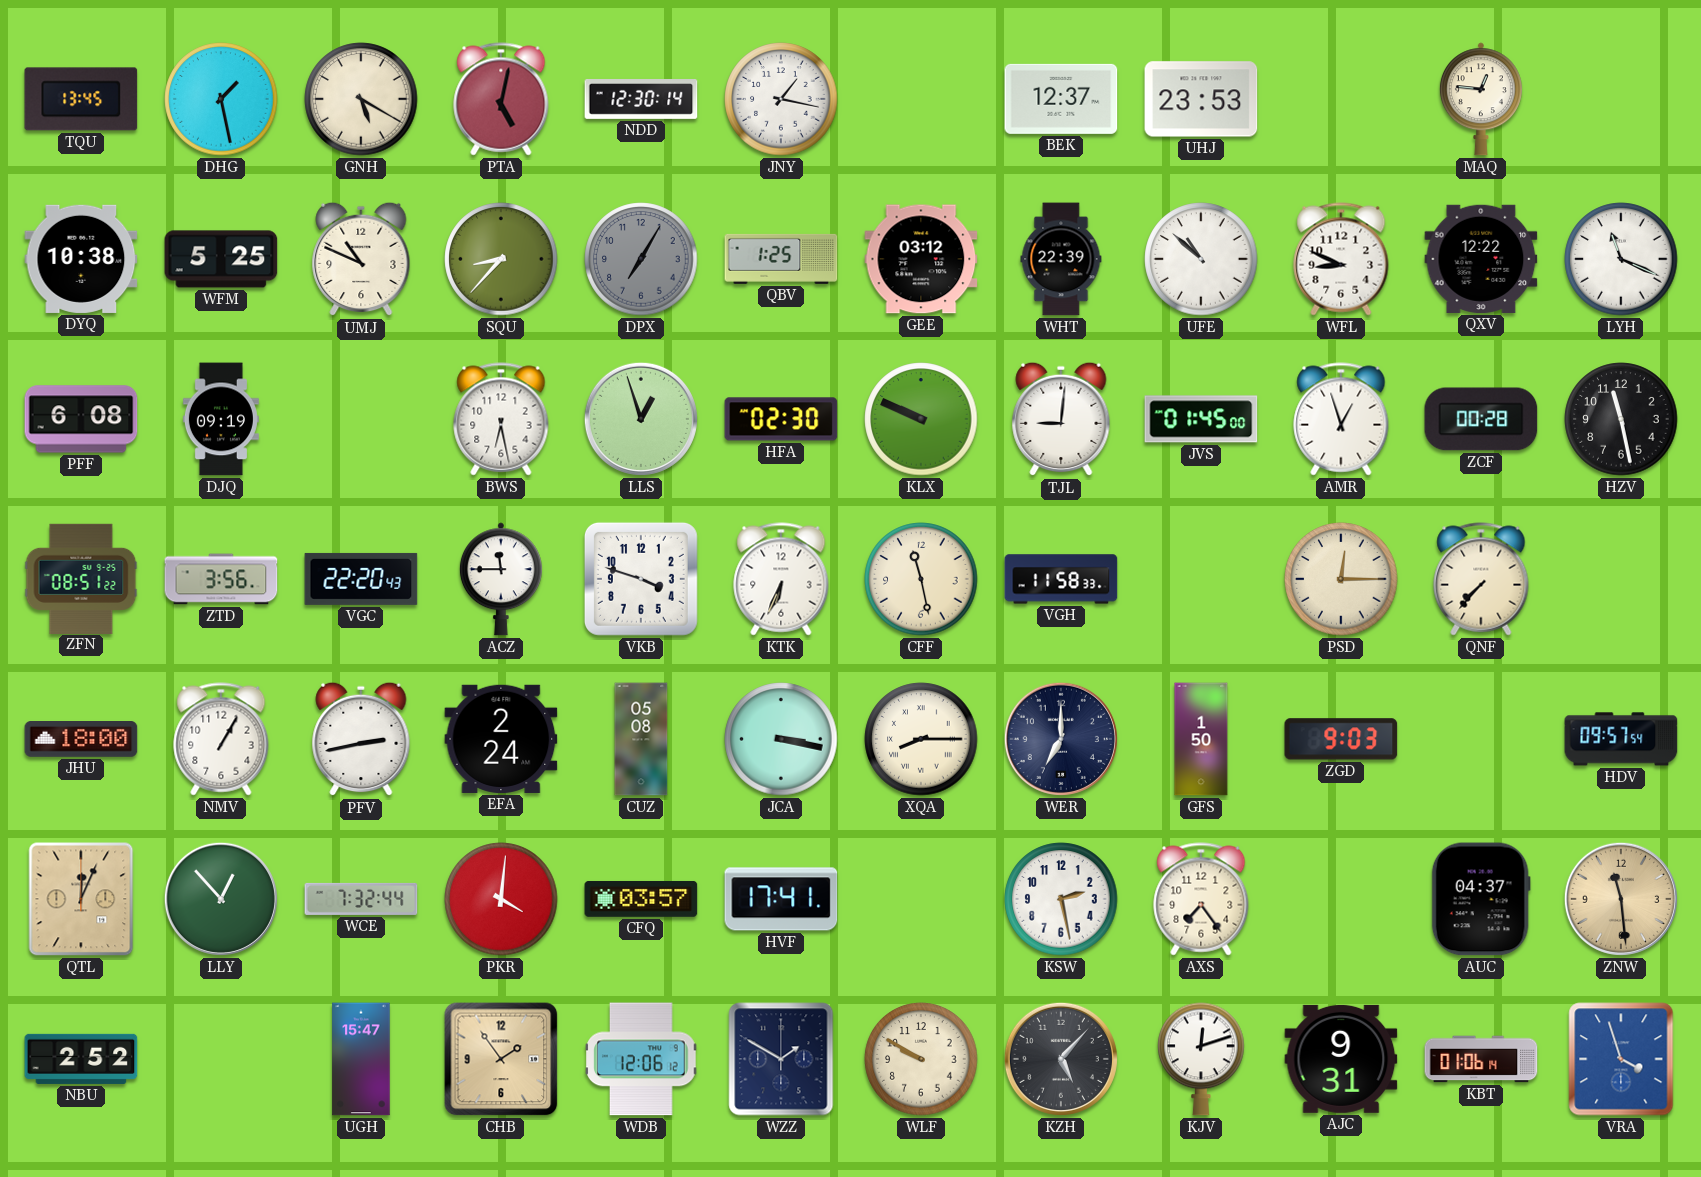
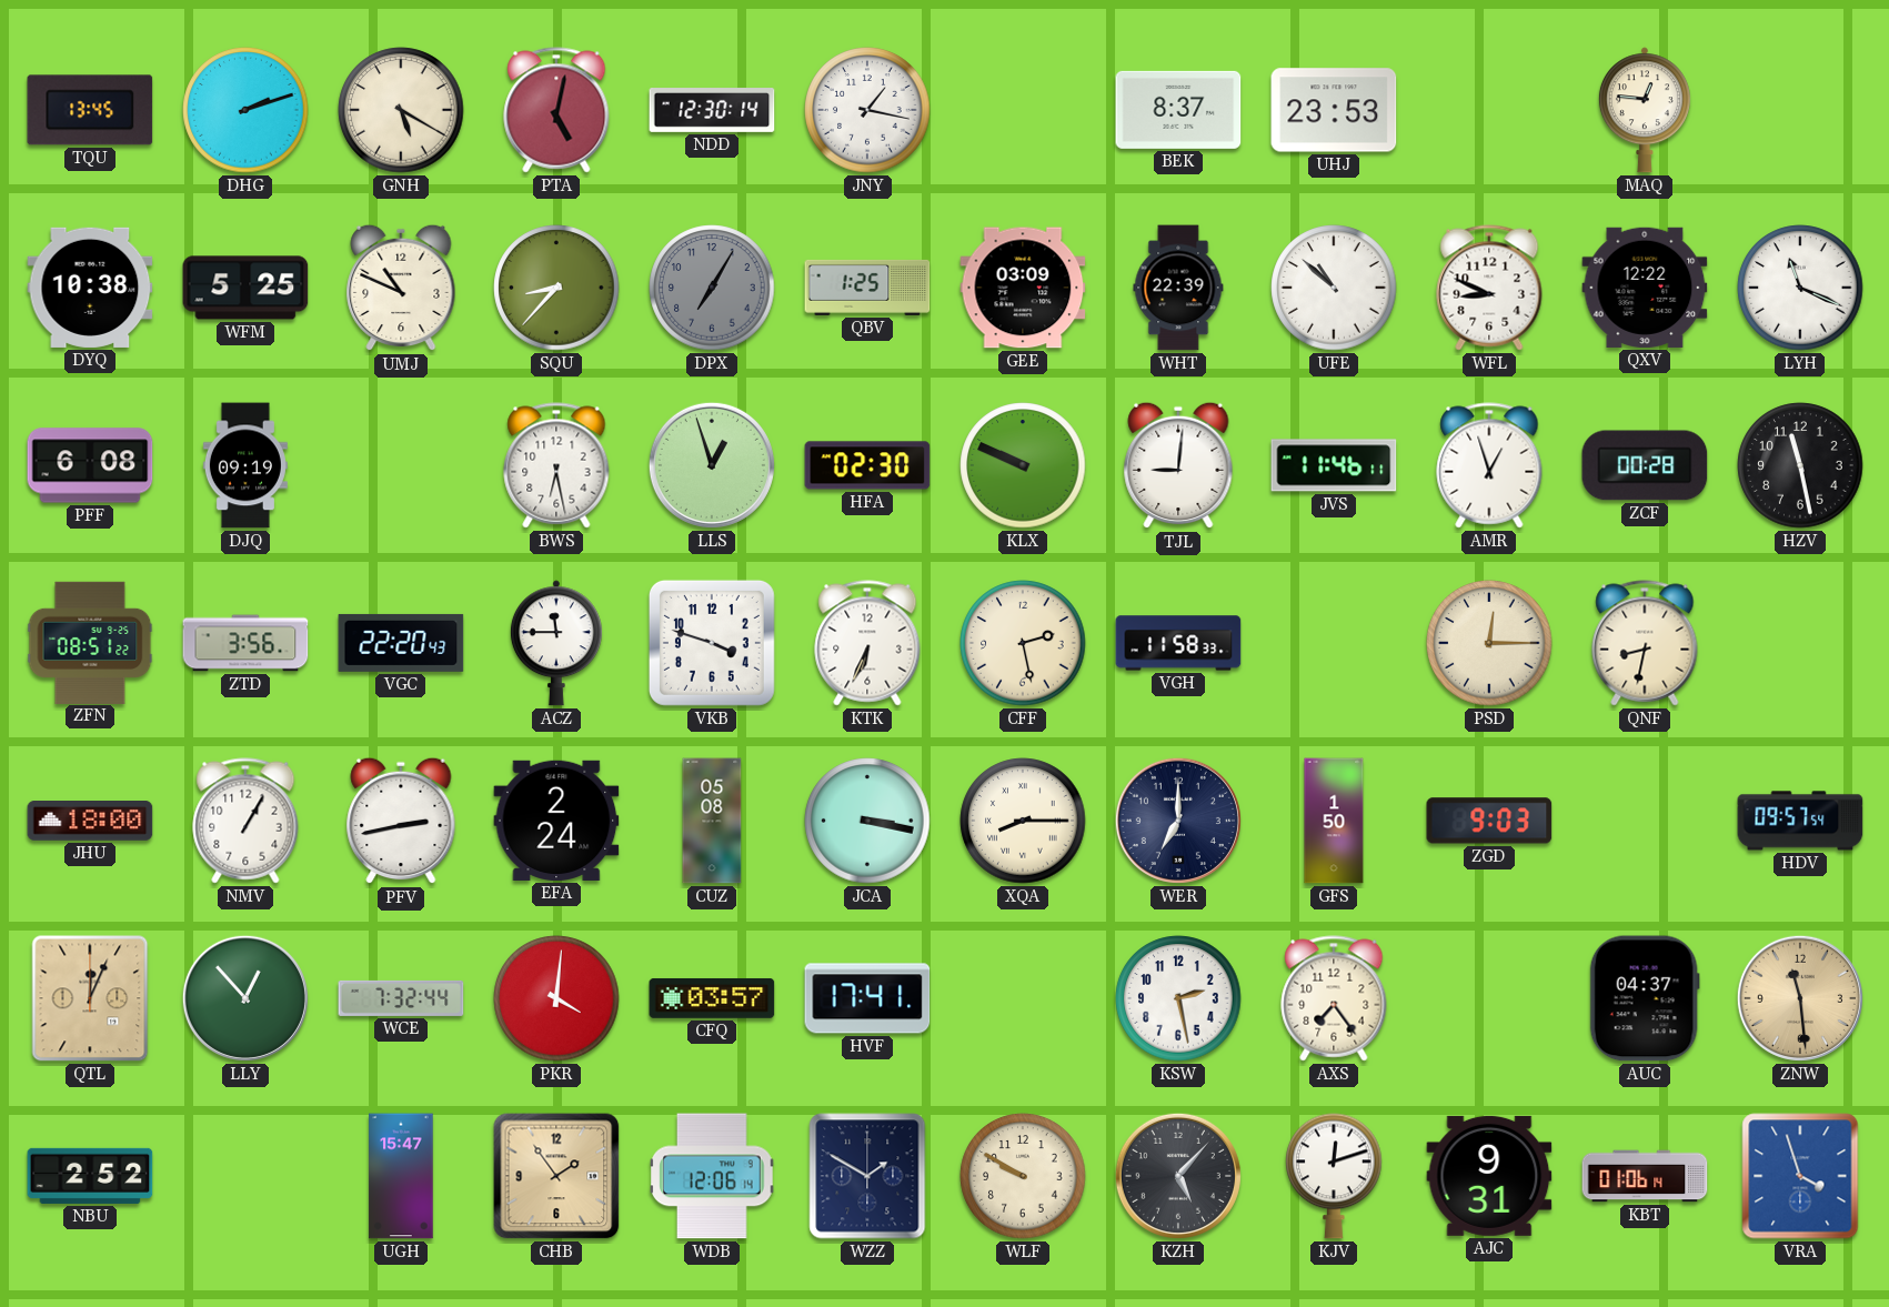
DHG: 1:28 -> 2:12 (245, 110)
BEK: 12:37 -> 8:37 (1178, 110)
GEE: 03:12 -> 03:09 (1023, 288)
JVS: 01:45 -> 11:46 (1334, 465)
CFF: 11:28 -> 2:28 (1023, 643)
QNF: 7:37 -> 8:32 (1645, 643)
WDB: 12:06:12 -> 12:06:14 (712, 1176)
